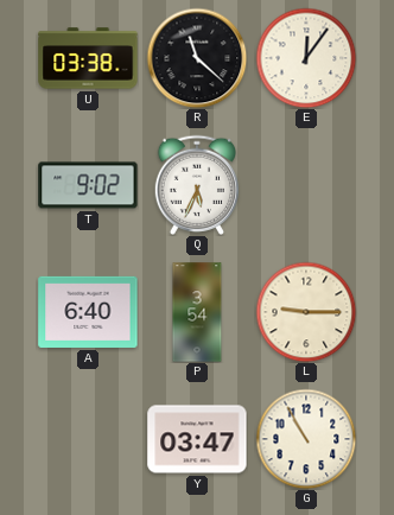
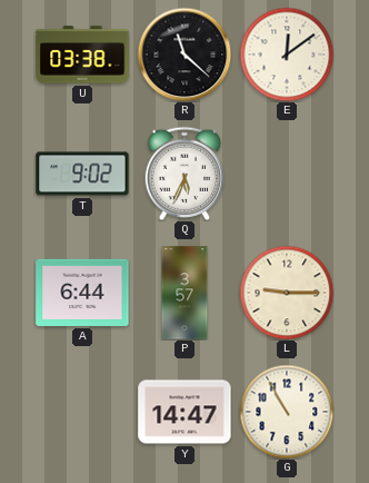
E: 12:06 -> 12:09 (287, 55)
A: 6:40 -> 6:44 (82, 293)
P: 3:54 -> 3:57 (184, 293)
Y: 03:47 -> 14:47 (184, 412)
